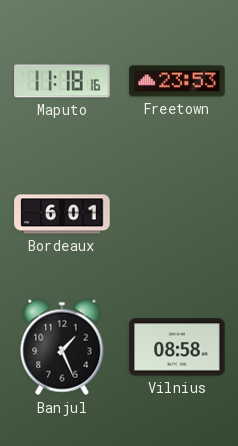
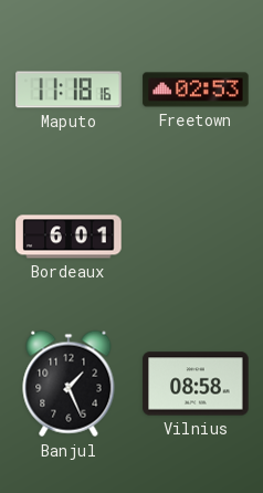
Freetown: 23:53 -> 02:53 (196, 90)
